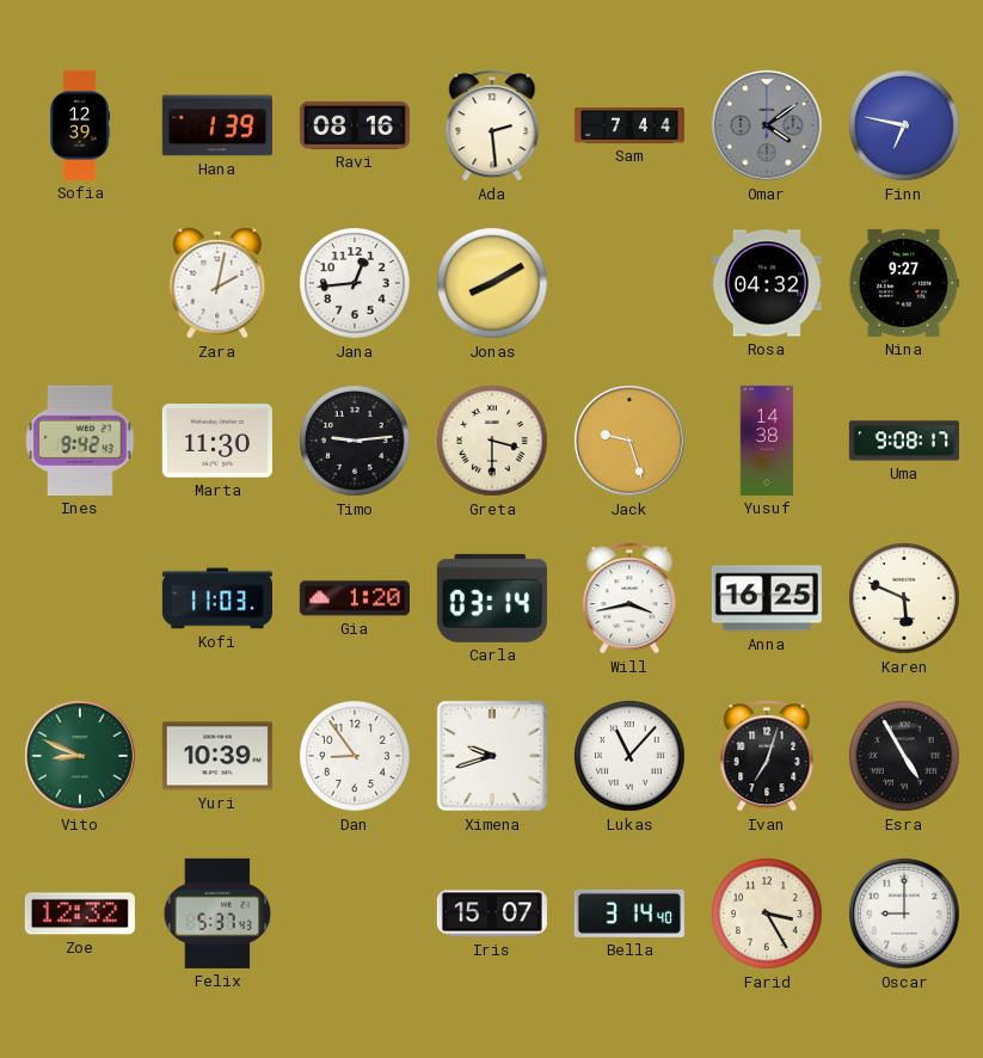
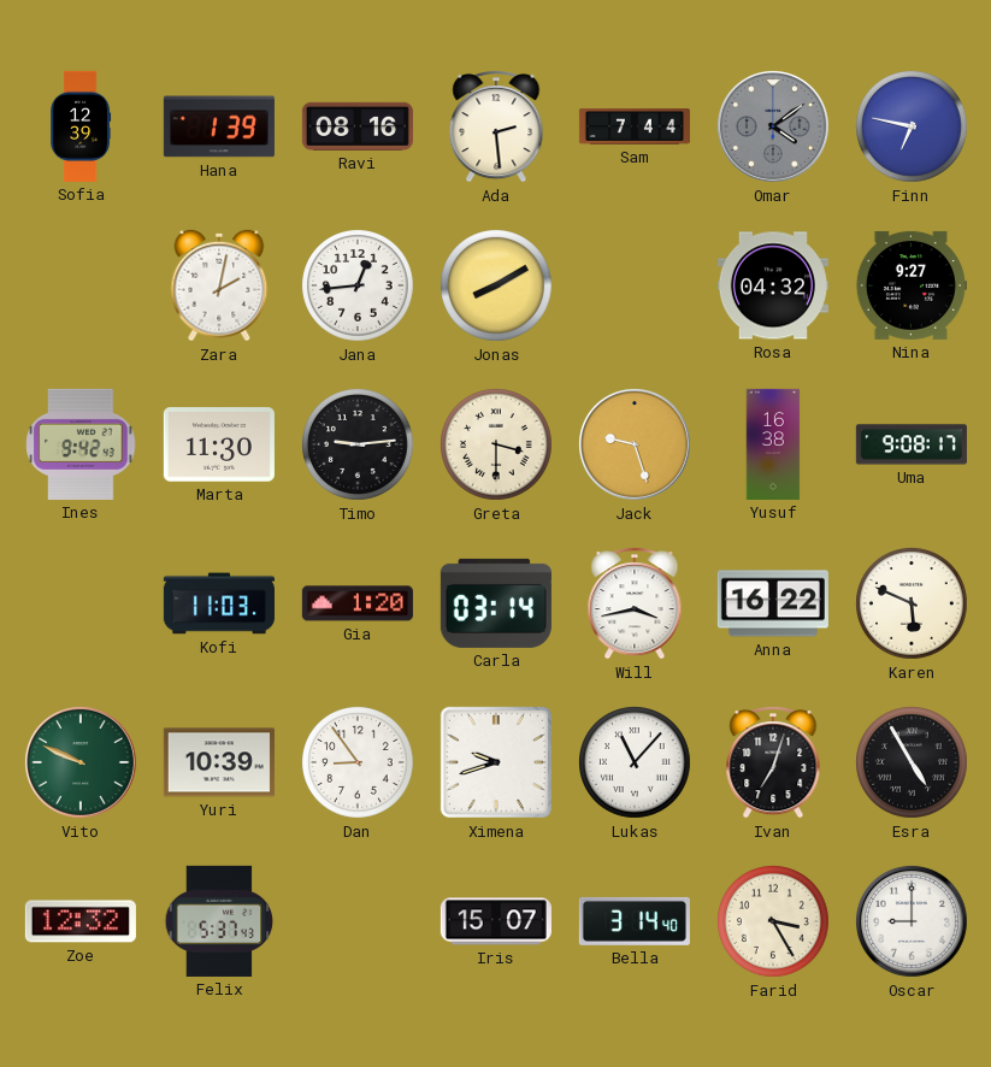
Yusuf: 14:38 -> 16:38 (773, 444)
Anna: 16:25 -> 16:22 (773, 603)
Vito: 8:49 -> 9:49 (81, 762)
